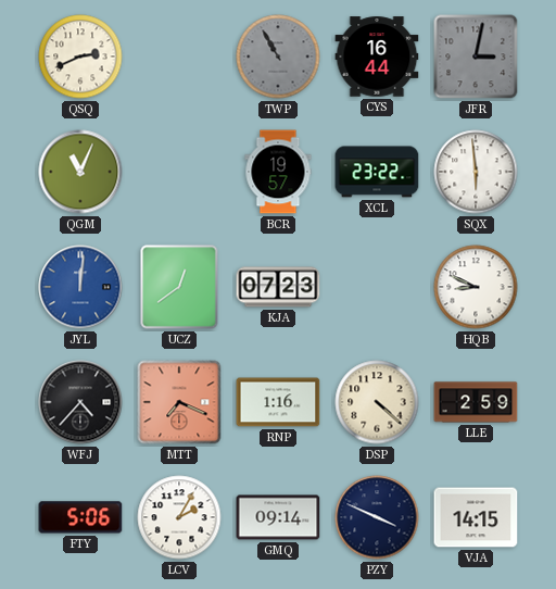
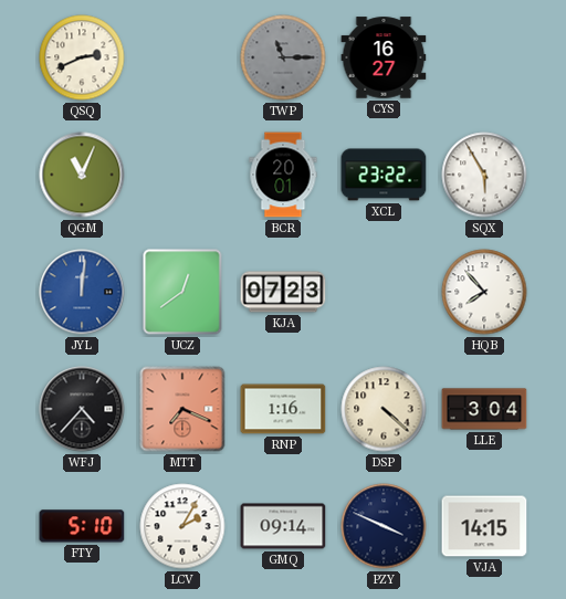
TWP: 10:55 -> 11:15 (283, 57)
CYS: 16:44 -> 16:27 (384, 57)
JFR: 3:02 -> none (476, 57)
BCR: 19:57 -> 20:01 (283, 175)
SQX: 5:59 -> 5:55 (484, 175)
HQB: 8:49 -> 7:53 (484, 292)
LLE: 2:59 -> 3:04 (484, 409)
FTY: 5:06 -> 5:10 (82, 526)
